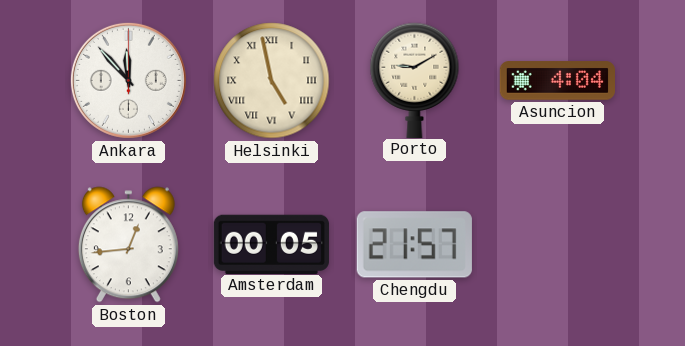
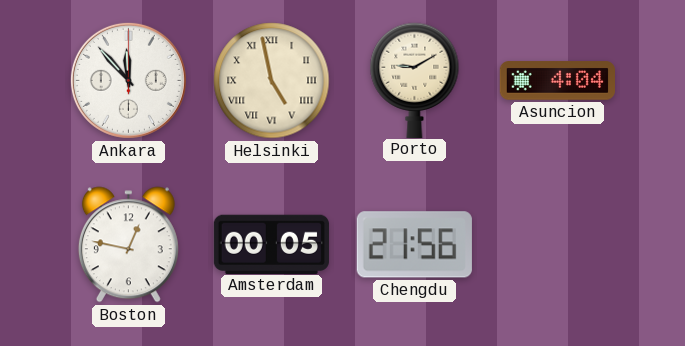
Boston: 12:44 -> 12:47 (128, 245)
Chengdu: 21:57 -> 21:56 (414, 245)
